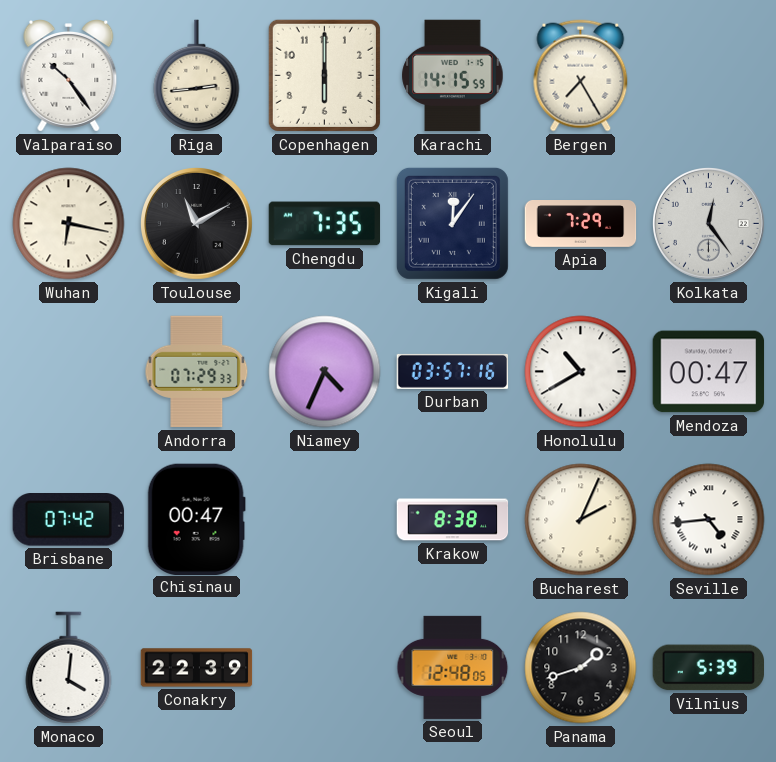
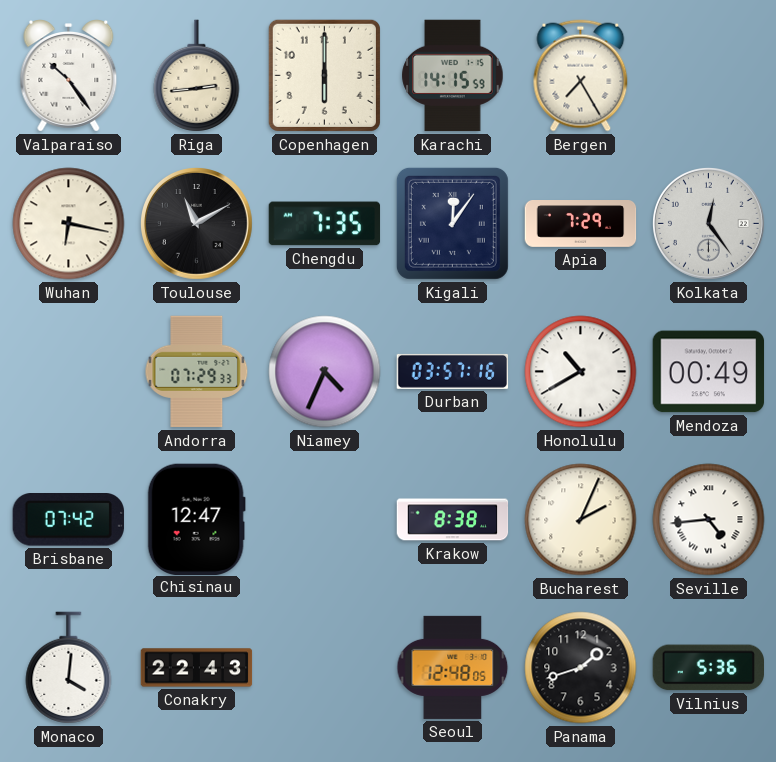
Mendoza: 00:47 -> 00:49 (709, 372)
Chisinau: 00:47 -> 12:47 (196, 519)
Conakry: 22:39 -> 22:43 (197, 668)
Vilnius: 5:39 -> 5:36 (708, 668)
